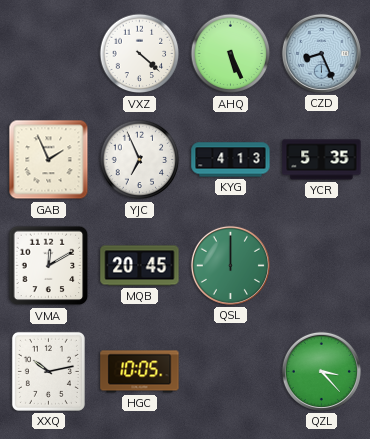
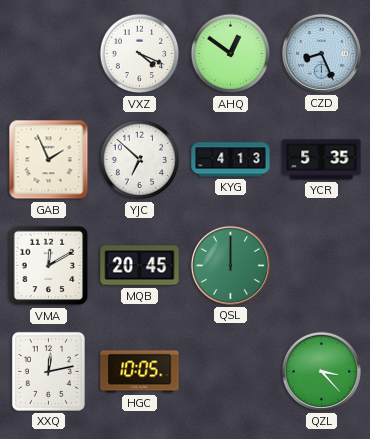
VXZ: 4:22 -> 4:19 (140, 54)
AHQ: 5:26 -> 12:51 (231, 54)
YJC: 6:56 -> 6:52 (140, 160)
XXQ: 10:13 -> 12:13 (48, 371)
